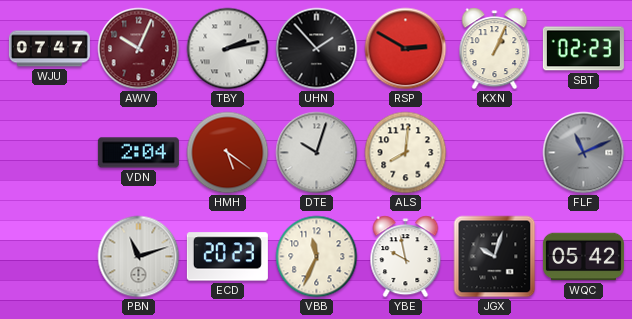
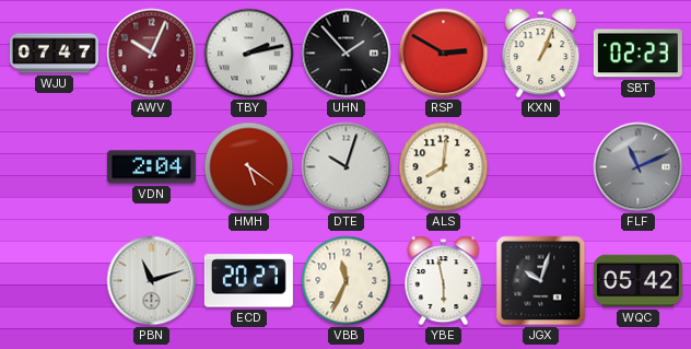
ECD: 20:23 -> 20:27 (248, 281)
YBE: 9:58 -> 5:58 (444, 281)
